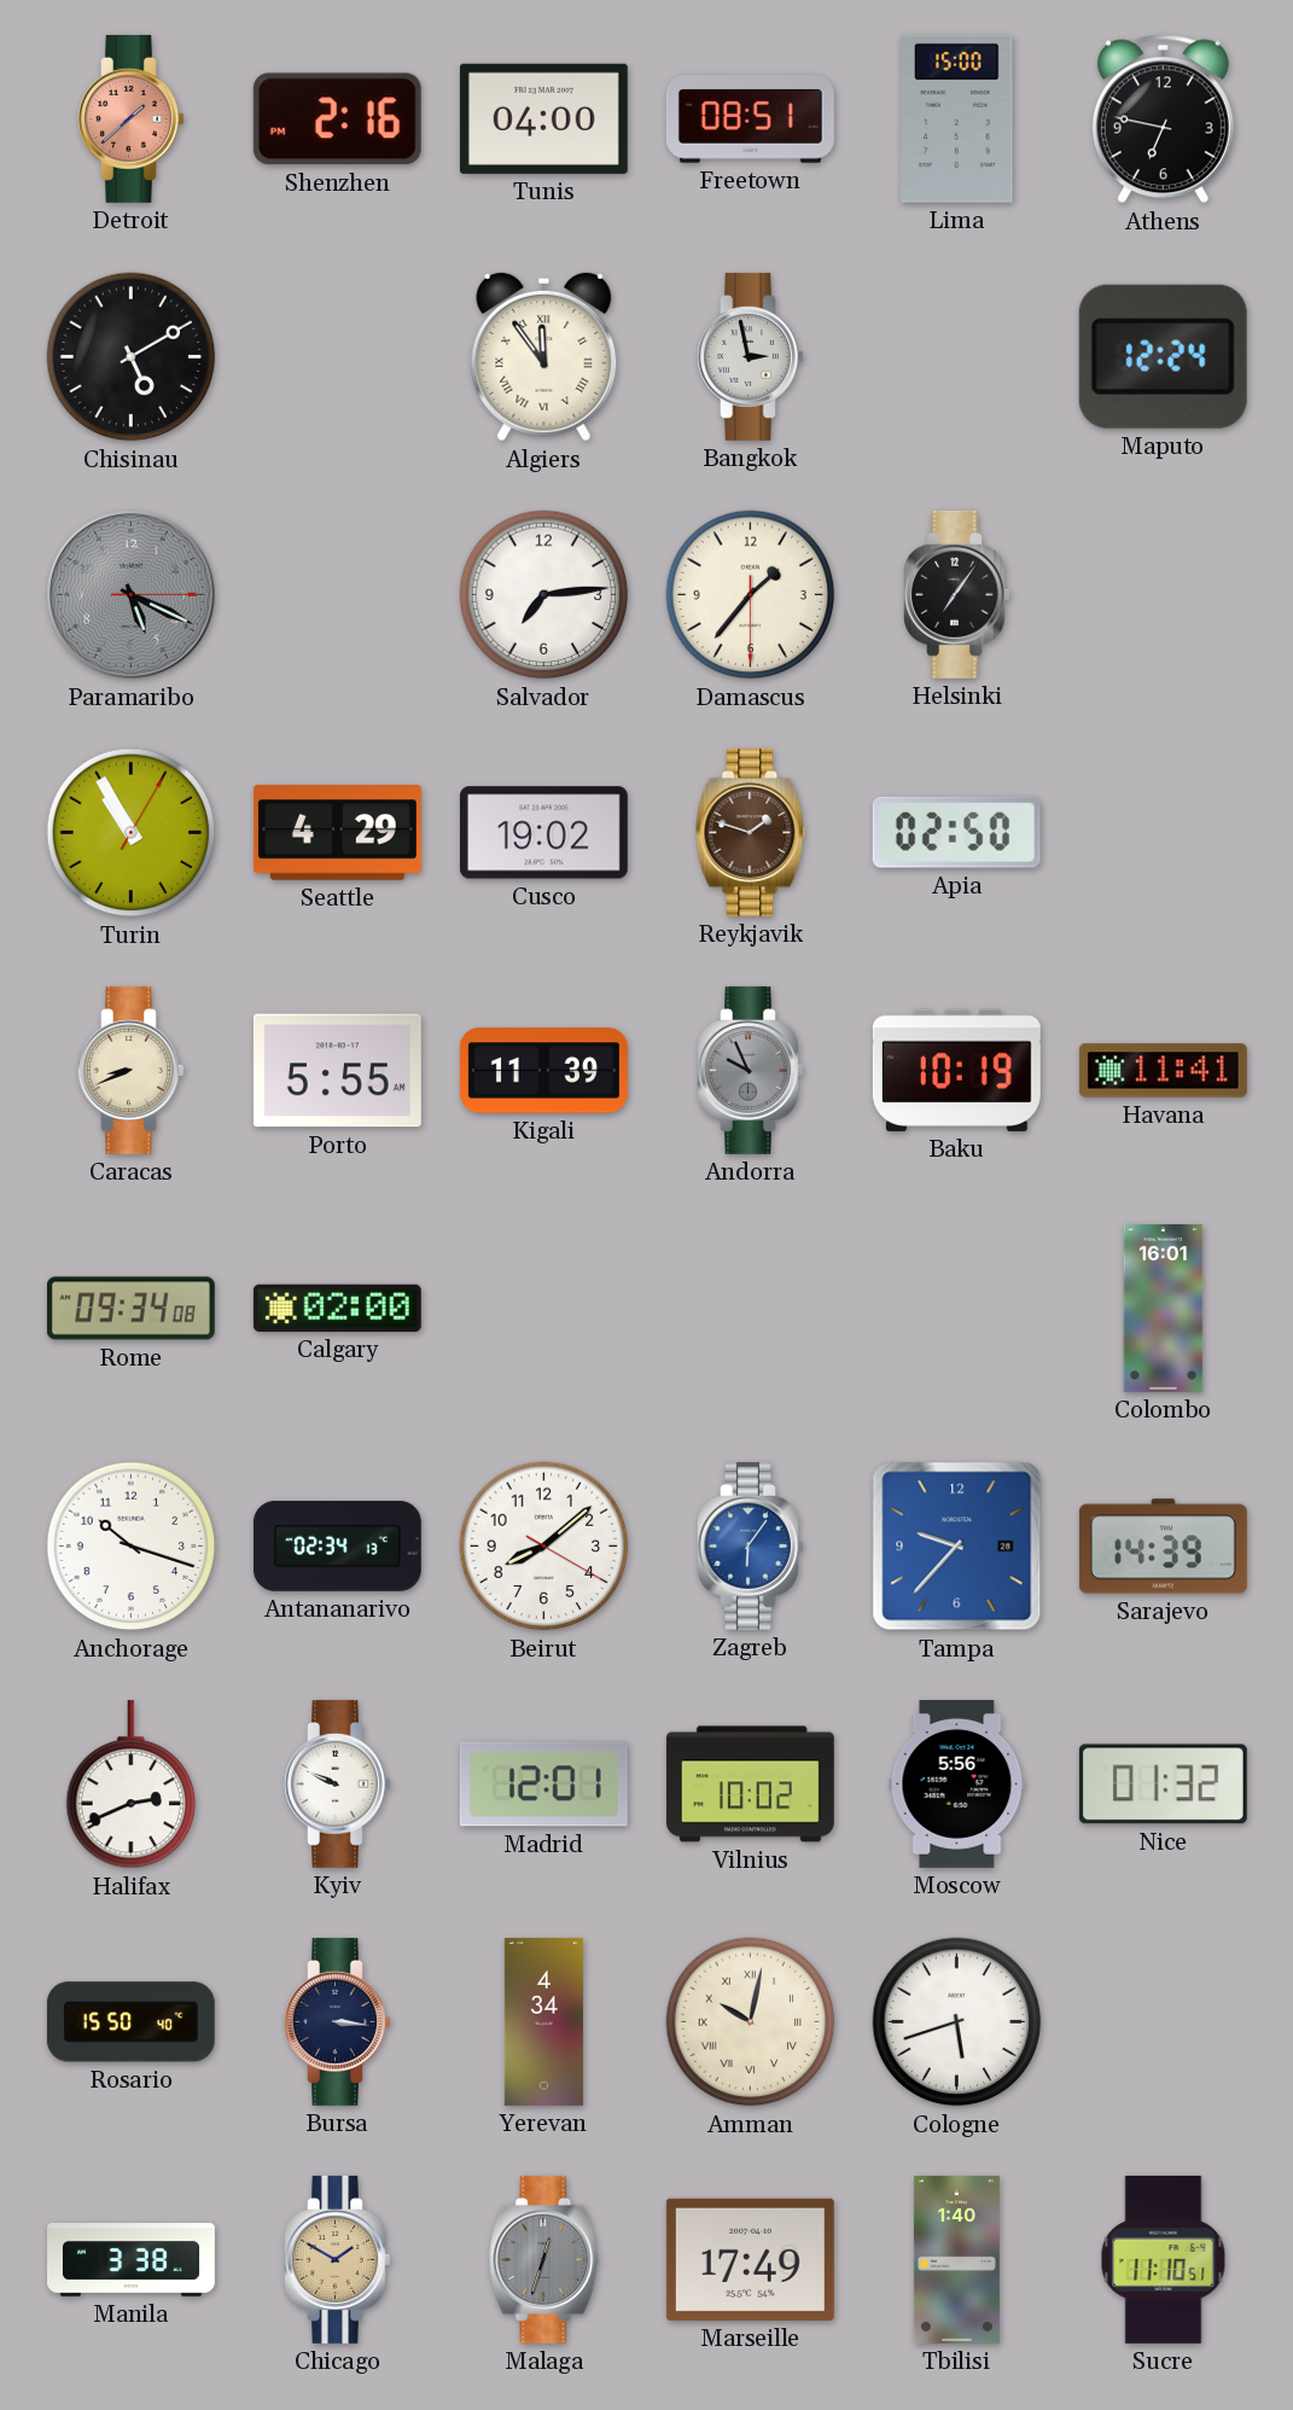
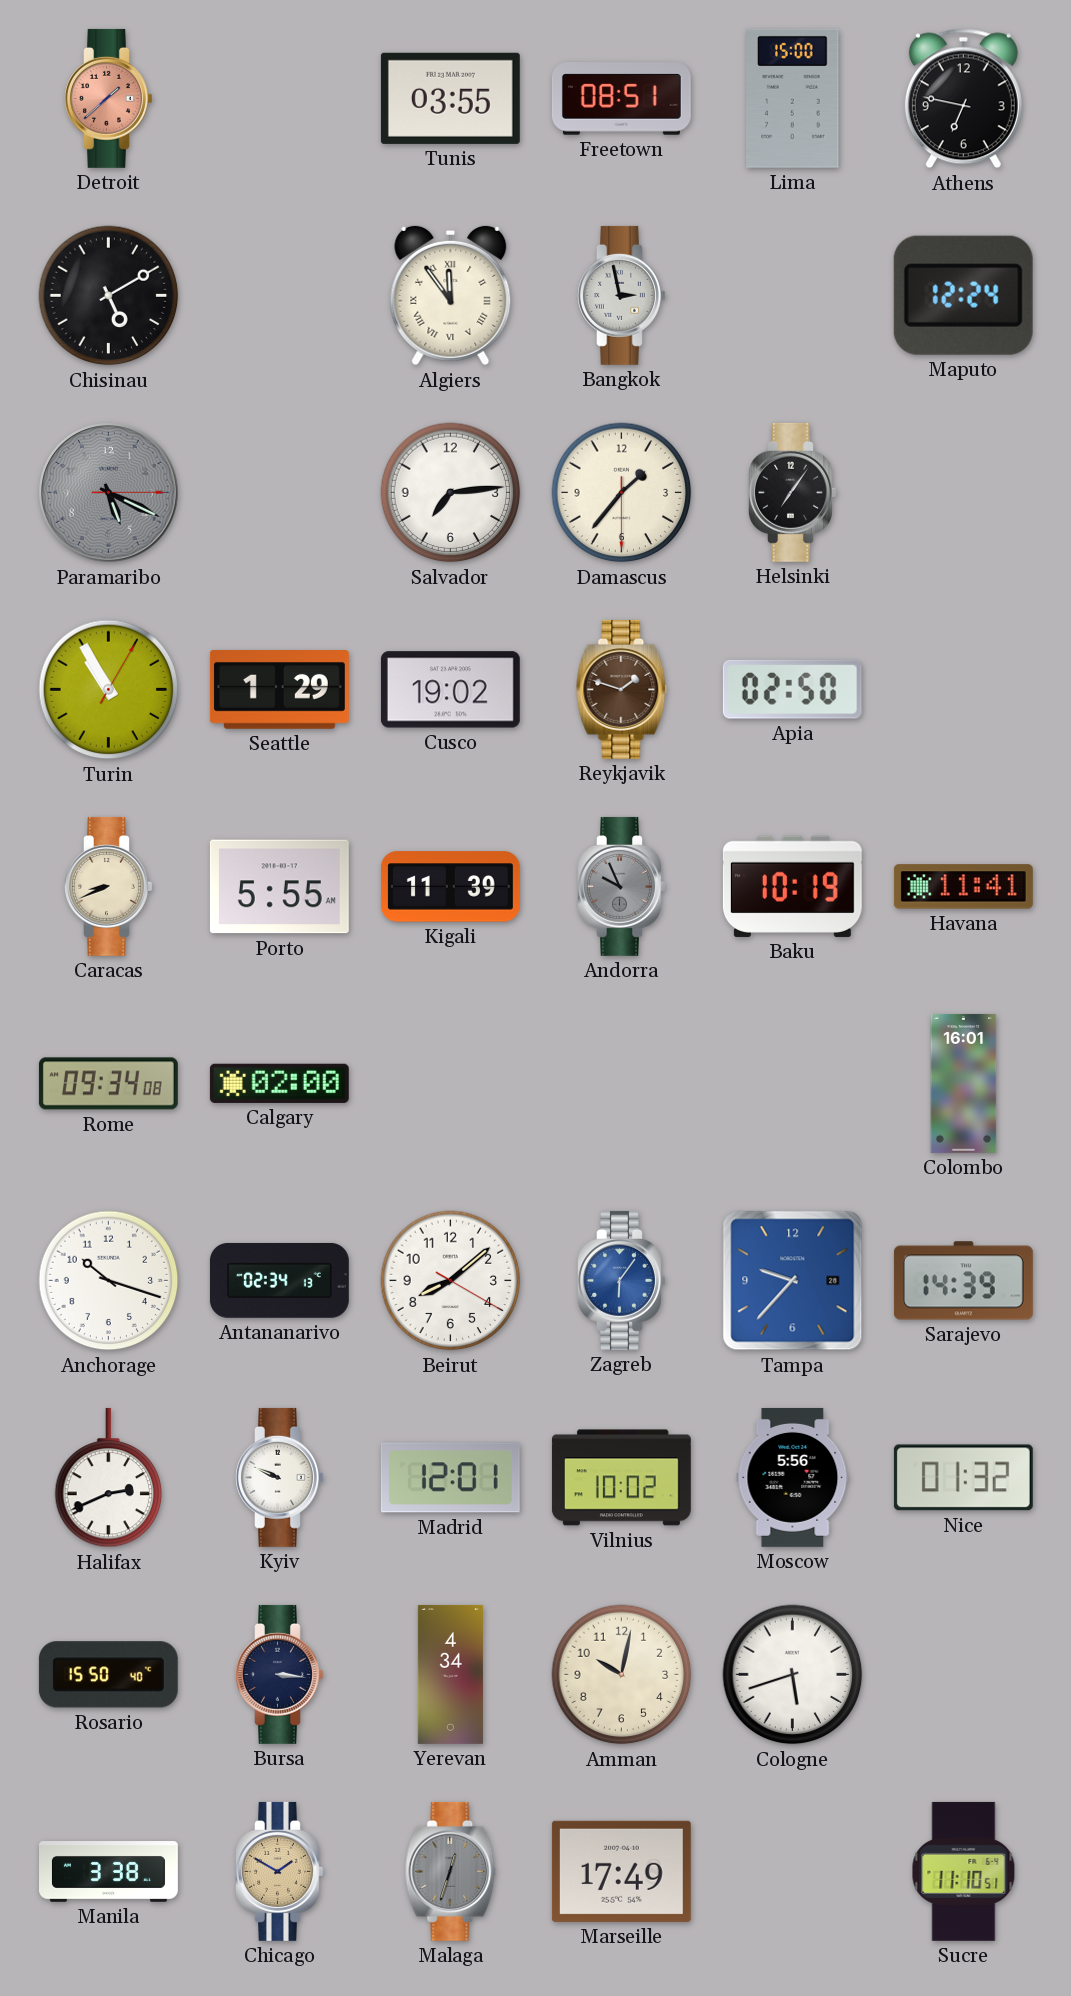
Shenzhen: 2:16 -> none (337, 120)
Tunis: 04:00 -> 03:55 (450, 98)
Seattle: 4:29 -> 1:29 (279, 690)
Amman numerals: Roman -> Arabic (622, 1675)
Tbilisi: 1:40 -> none (956, 2259)
